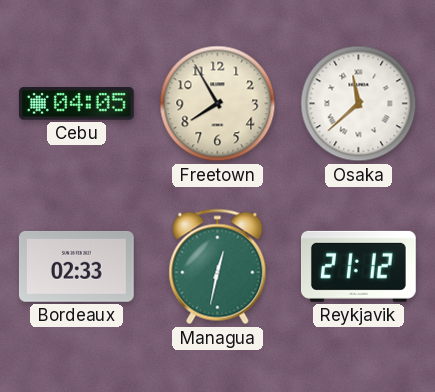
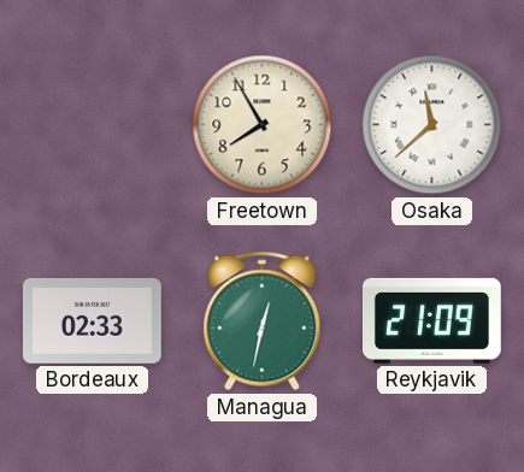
Cebu: 04:05 -> none (76, 104)
Reykjavik: 21:12 -> 21:09 (431, 320)
